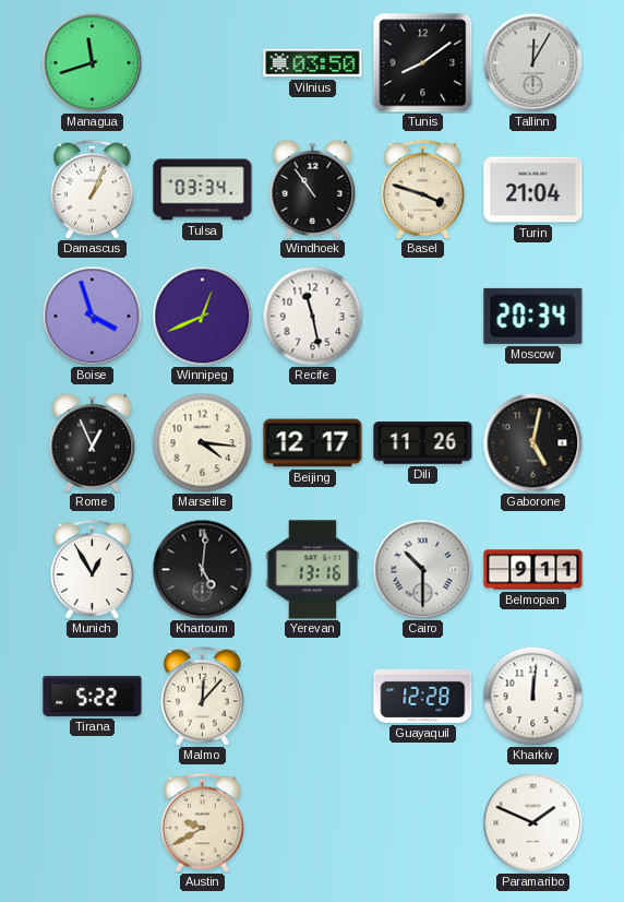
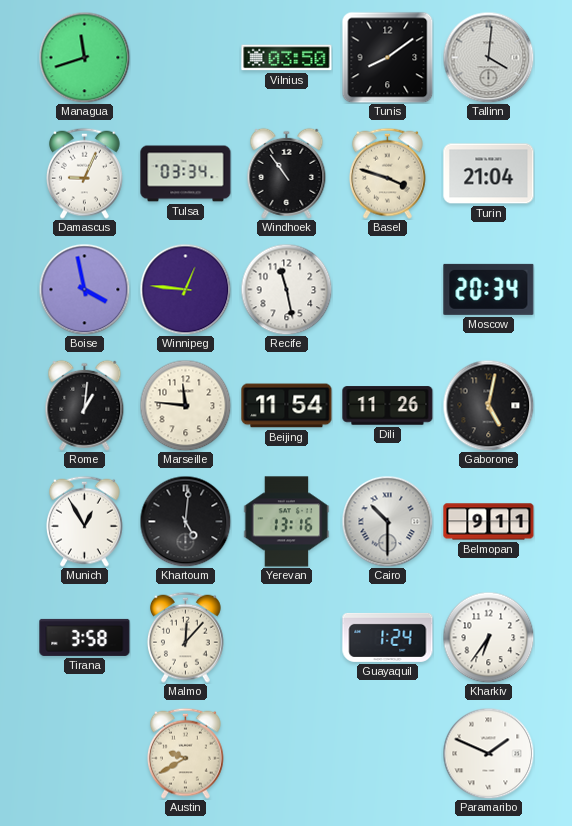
Tallinn: 12:05 -> 4:01 (488, 57)
Damascus: 1:04 -> 9:04 (84, 173)
Boise: 3:57 -> 3:58 (84, 289)
Winnipeg: 12:41 -> 12:46 (185, 289)
Rome: 12:56 -> 1:01 (85, 405)
Marseille: 4:16 -> 11:46 (185, 405)
Beijing: 12:17 -> 11:54 (287, 406)
Tirana: 5:22 -> 3:58 (85, 637)
Guayaquil: 12:28 -> 1:24 (388, 637)
Kharkiv: 12:01 -> 6:36 (488, 637)
